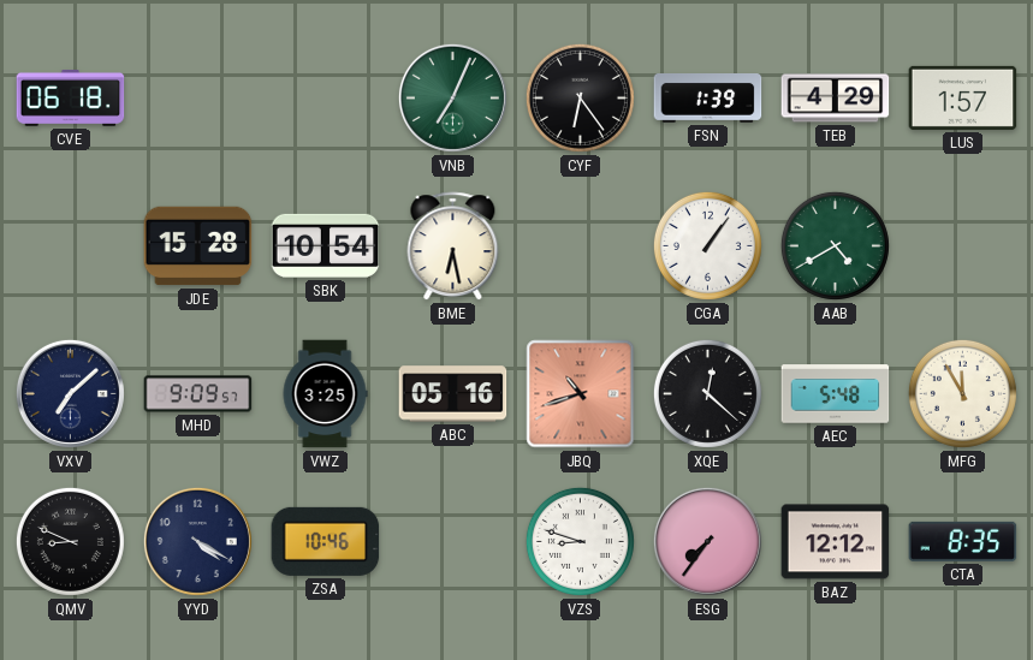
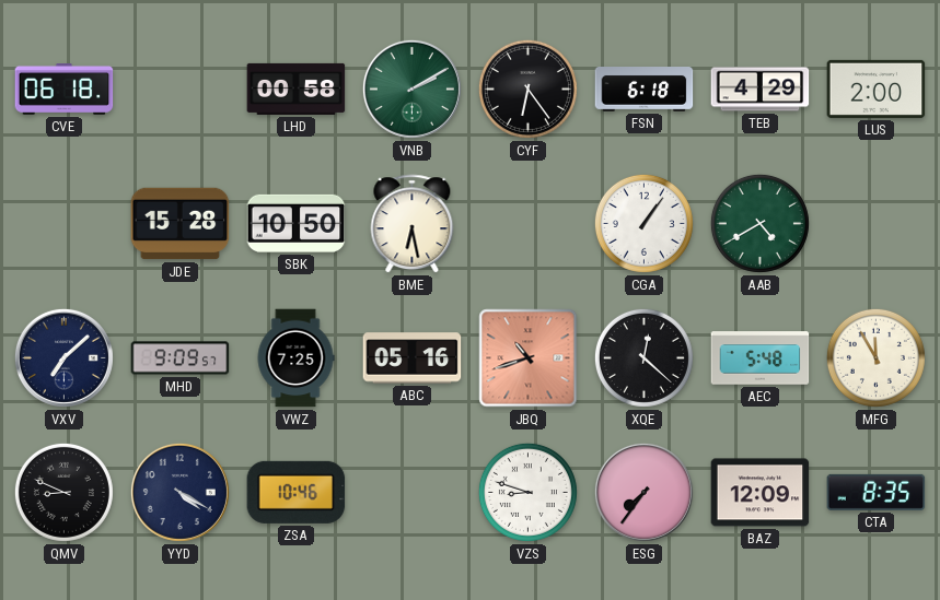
LHD: none -> 00:58 (297, 89)
VNB: 7:04 -> 2:10 (411, 89)
FSN: 1:39 -> 6:18 (645, 90)
LUS: 1:57 -> 2:00 (877, 89)
SBK: 10:54 -> 10:50 (297, 223)
VWZ: 3:25 -> 7:25 (295, 358)
BAZ: 12:12 -> 12:09 (761, 493)
